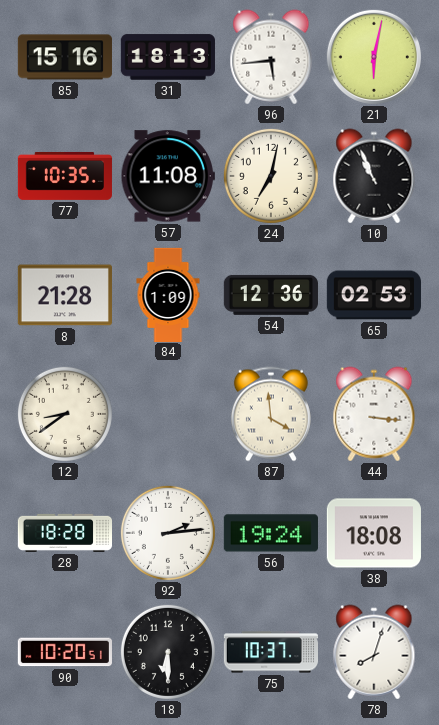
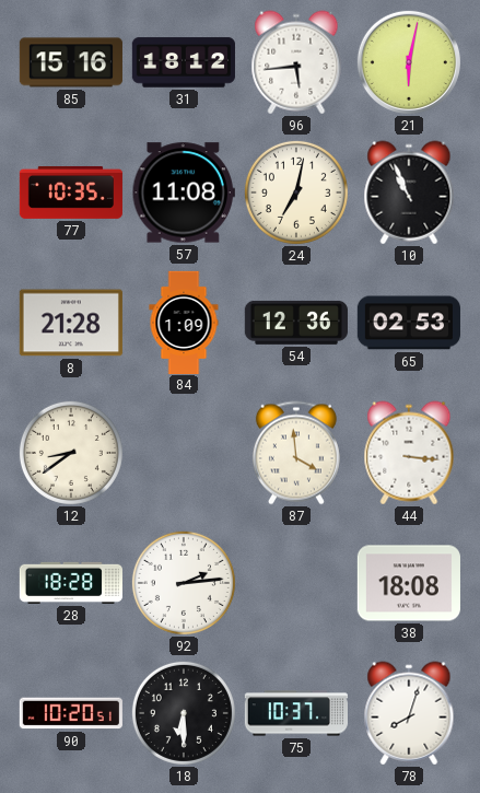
31: 18:13 -> 18:12 (183, 62)
56: 19:24 -> none (271, 533)
